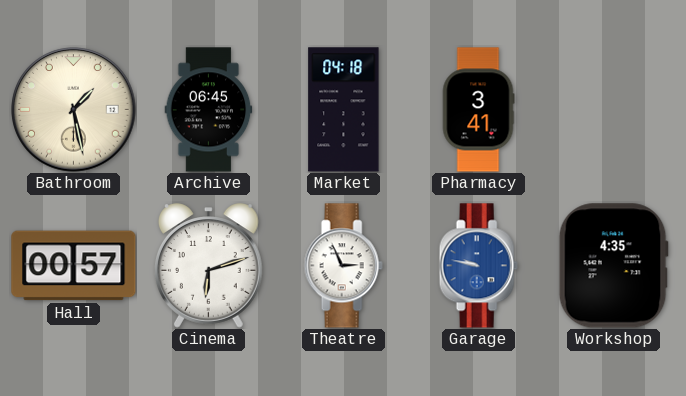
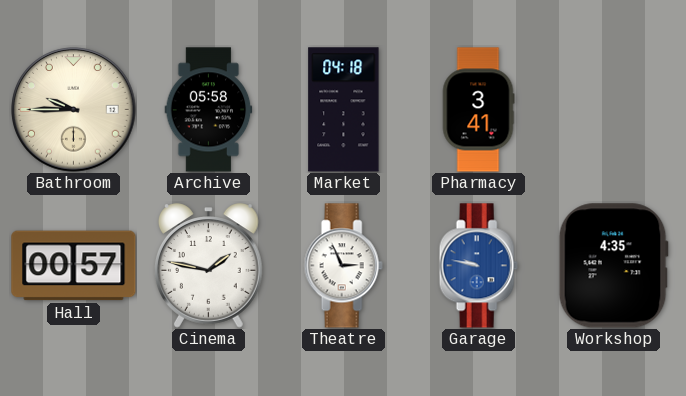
Bathroom: 1:28 -> 9:45 (74, 110)
Archive: 06:45 -> 05:58 (209, 110)
Cinema: 6:12 -> 1:47 (209, 266)
